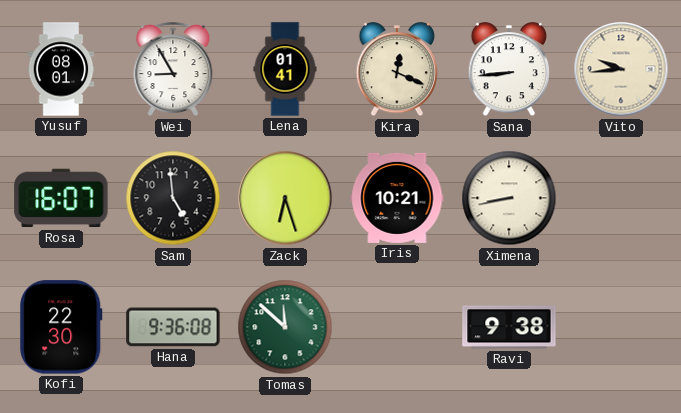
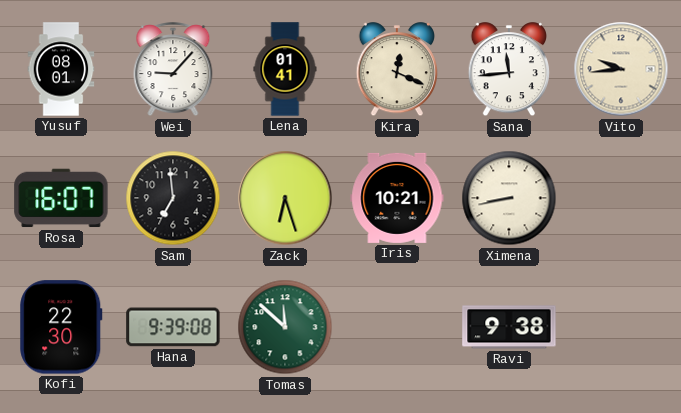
Wei: 8:55 -> 9:07 (173, 70)
Sana: 8:44 -> 11:44 (508, 70)
Sam: 4:59 -> 6:59 (173, 198)
Hana: 9:36 -> 9:39 (173, 327)
